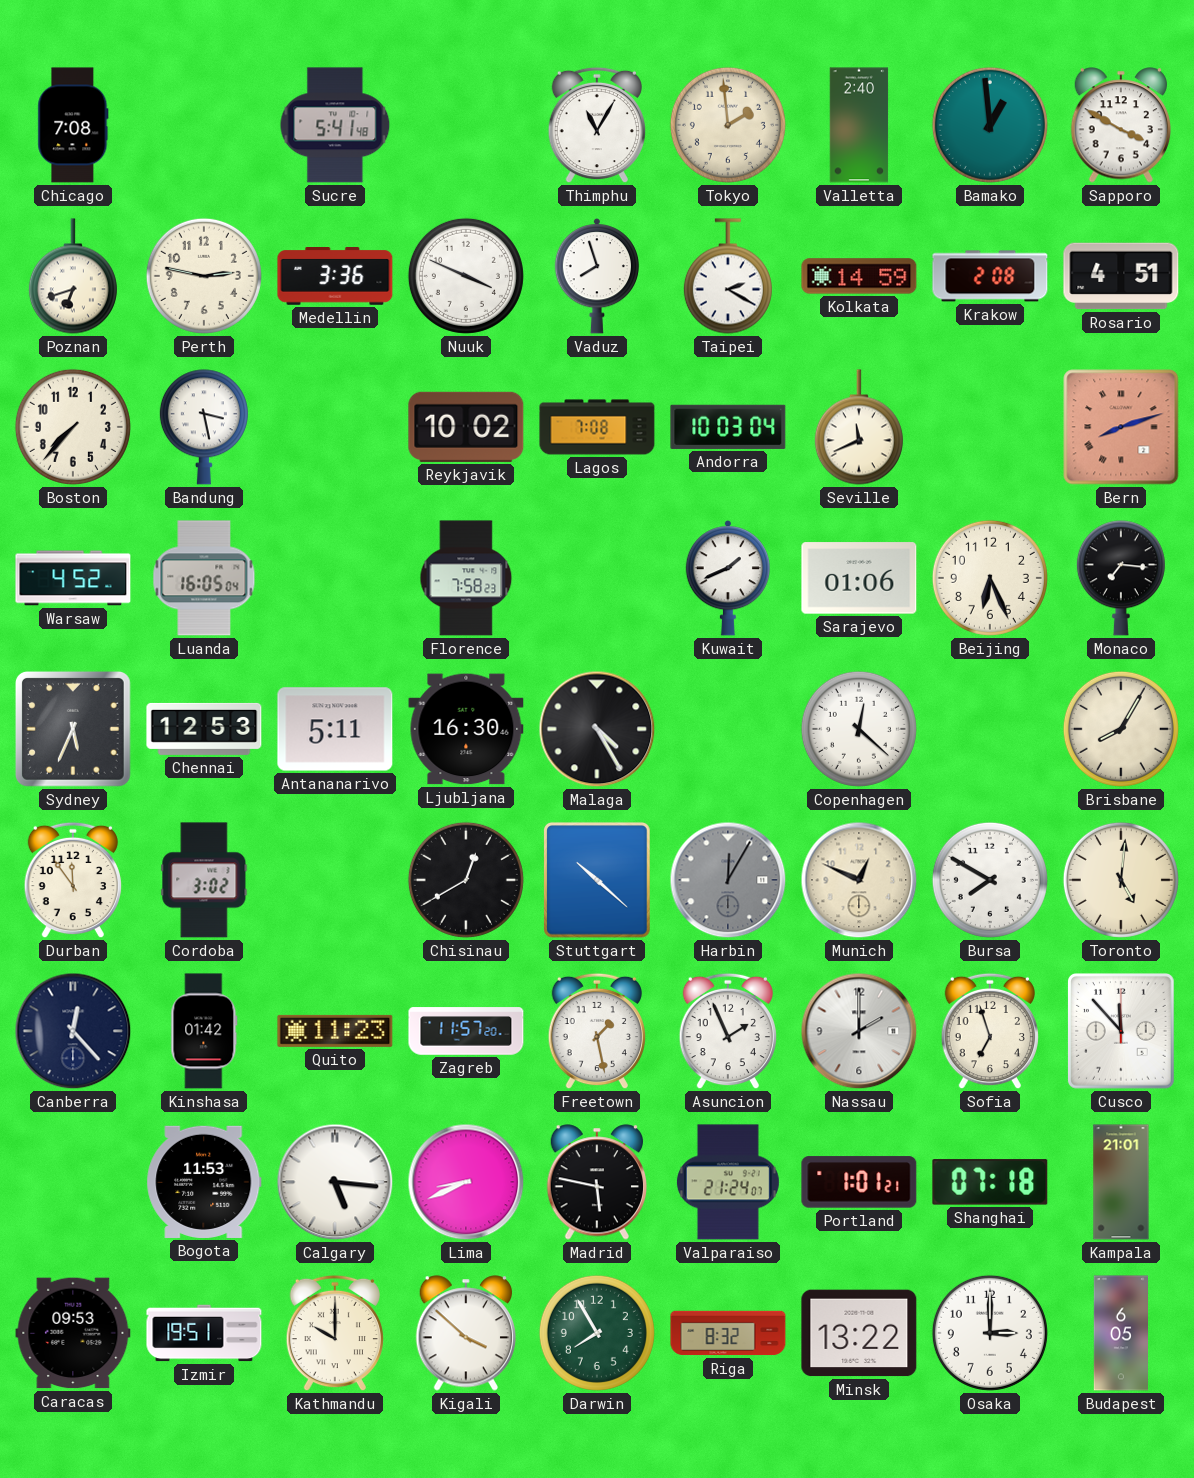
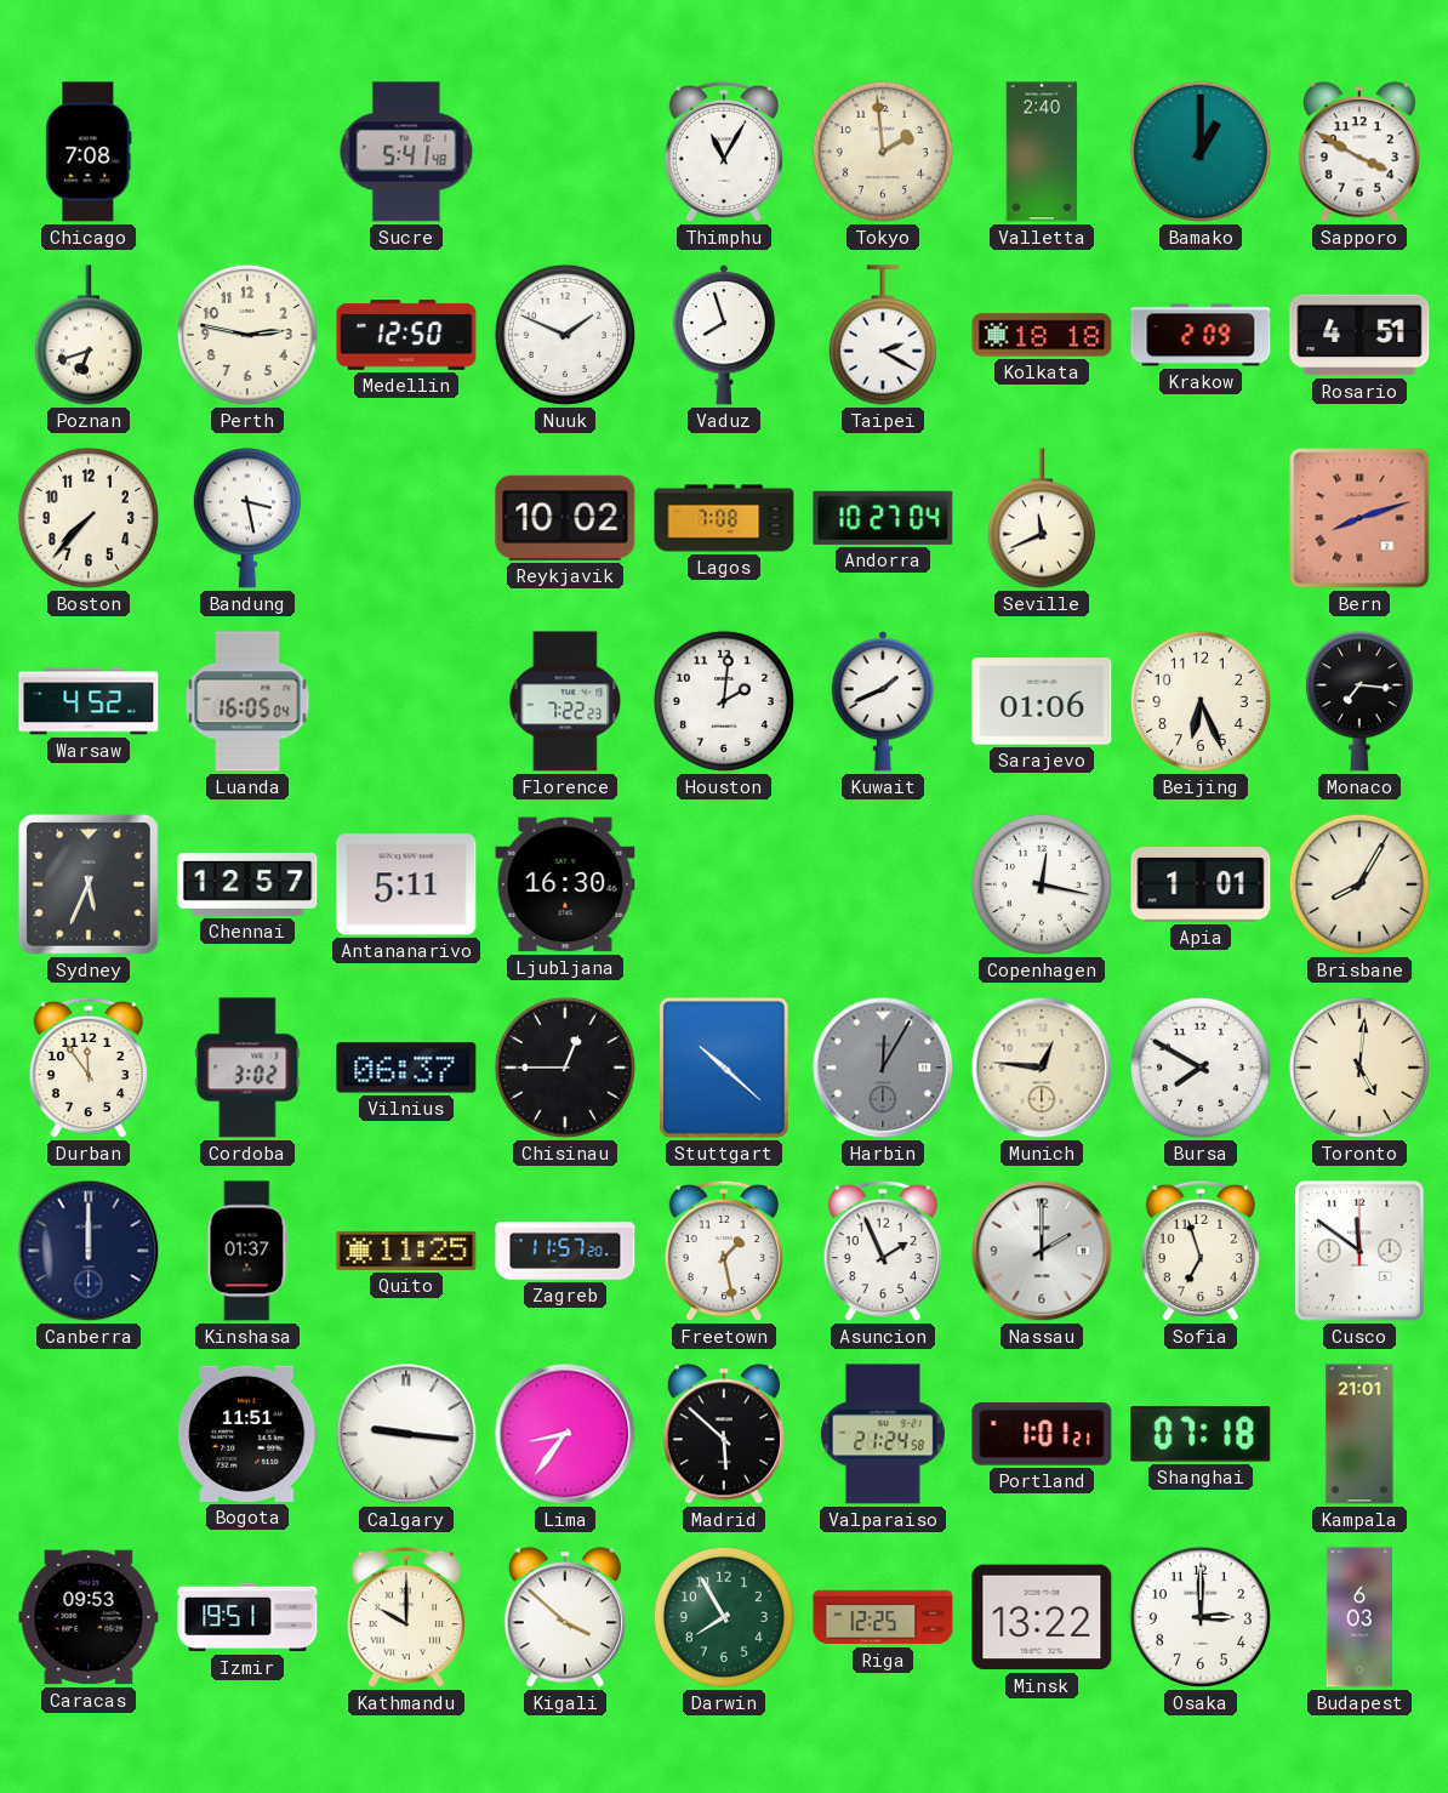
Bamako: 12:59 -> 1:00 (1201, 152)
Medellin: 3:36 -> 12:50 (406, 335)
Nuuk: 3:49 -> 1:49 (565, 335)
Kolkata: 14:59 -> 18:18 (1042, 335)
Krakow: 2:08 -> 2:09 (1201, 335)
Andorra: 10:03 -> 10:27 (883, 518)
Florence: 7:58 -> 7:22 (565, 701)
Houston: none -> 2:01 (724, 701)
Chennai: 12:53 -> 12:57 (247, 884)
Malaga: 4:25 -> none (597, 729)
Copenhagen: 12:22 -> 12:17 (1042, 884)
Apia: none -> 1:01 (1201, 884)
Vilnius: none -> 06:37 (406, 1068)
Chisinau: 12:40 -> 12:45 (565, 1068)
Munich: 12:49 -> 12:46 (1042, 1068)
Canberra: 12:23 -> 12:00 (89, 1251)
Kinshasa: 01:42 -> 01:37 (247, 1251)
Quito: 11:23 -> 11:25 (406, 1251)
Cusco: 11:53 -> 11:51 (1361, 1252)
Bogota: 11:53 -> 11:51 (247, 1434)
Calgary: 5:16 -> 9:16 (406, 1434)
Lima: 8:41 -> 8:36 (565, 1434)
Madrid: 5:47 -> 5:52 (723, 1434)
Valparaiso: 21:24:07 -> 21:24:58 (883, 1434)
Riga: 8:32 -> 12:25 (883, 1617)
Budapest: 6:05 -> 6:03 (1359, 1617)
